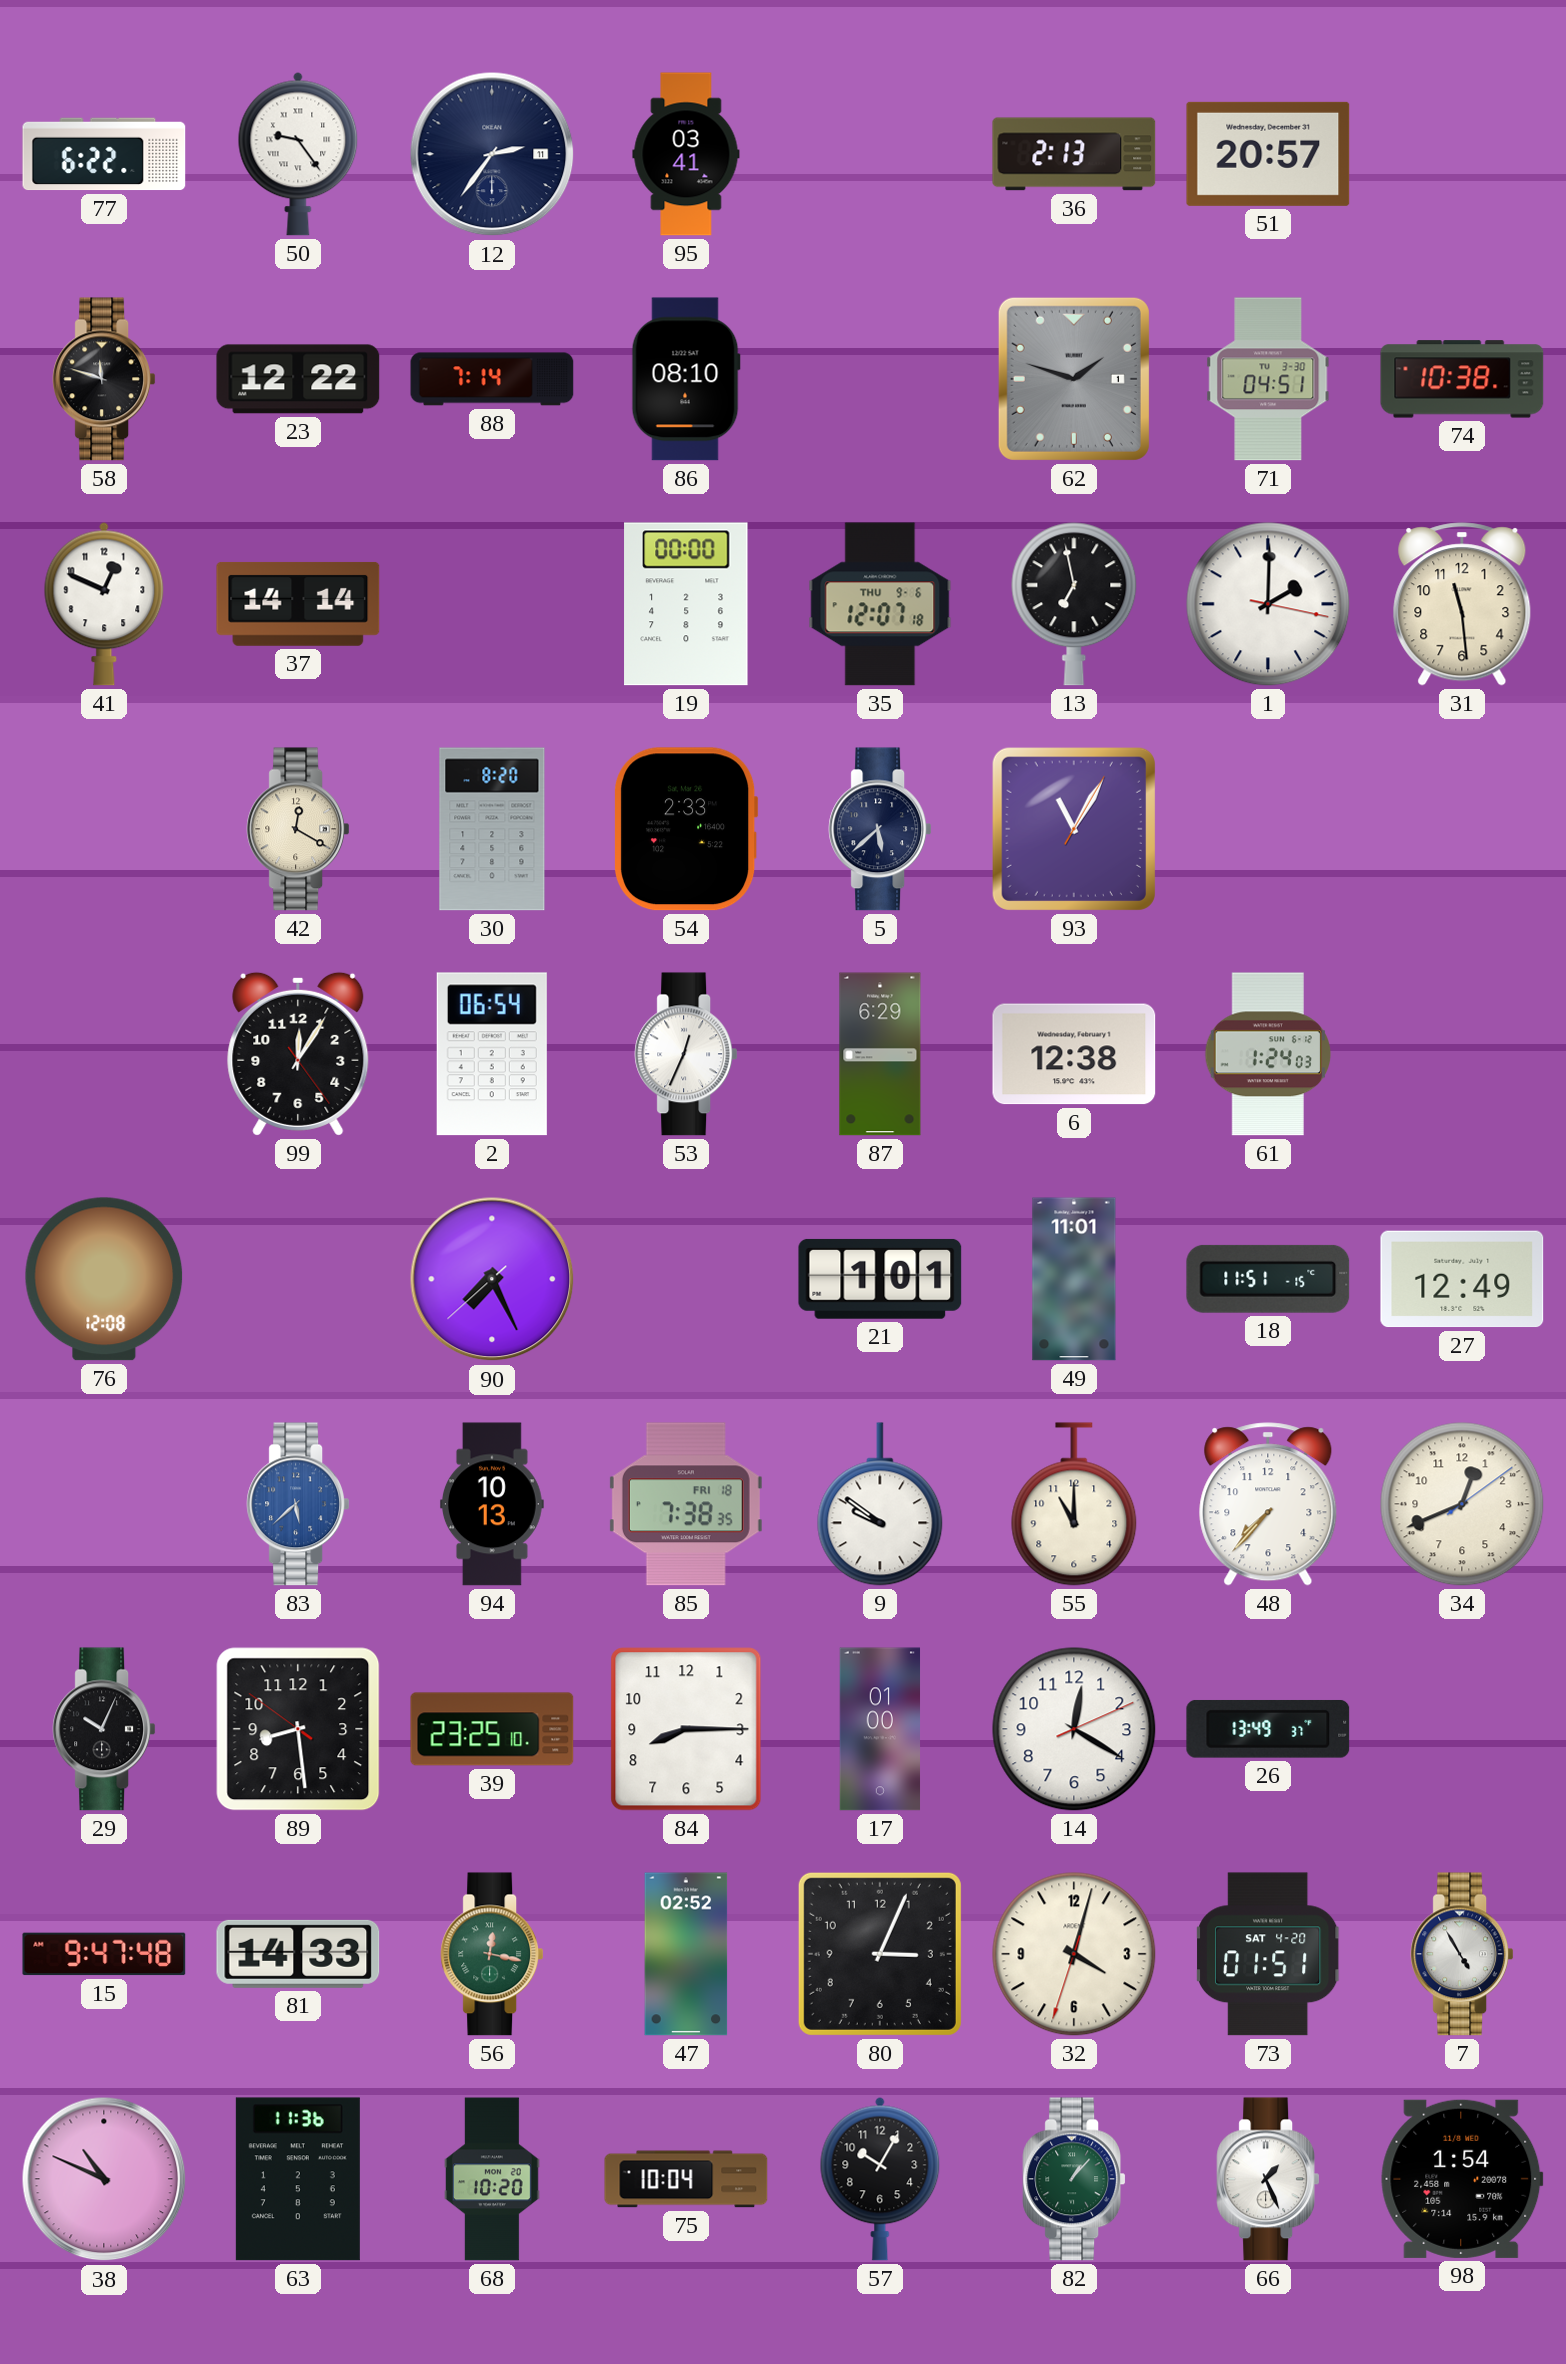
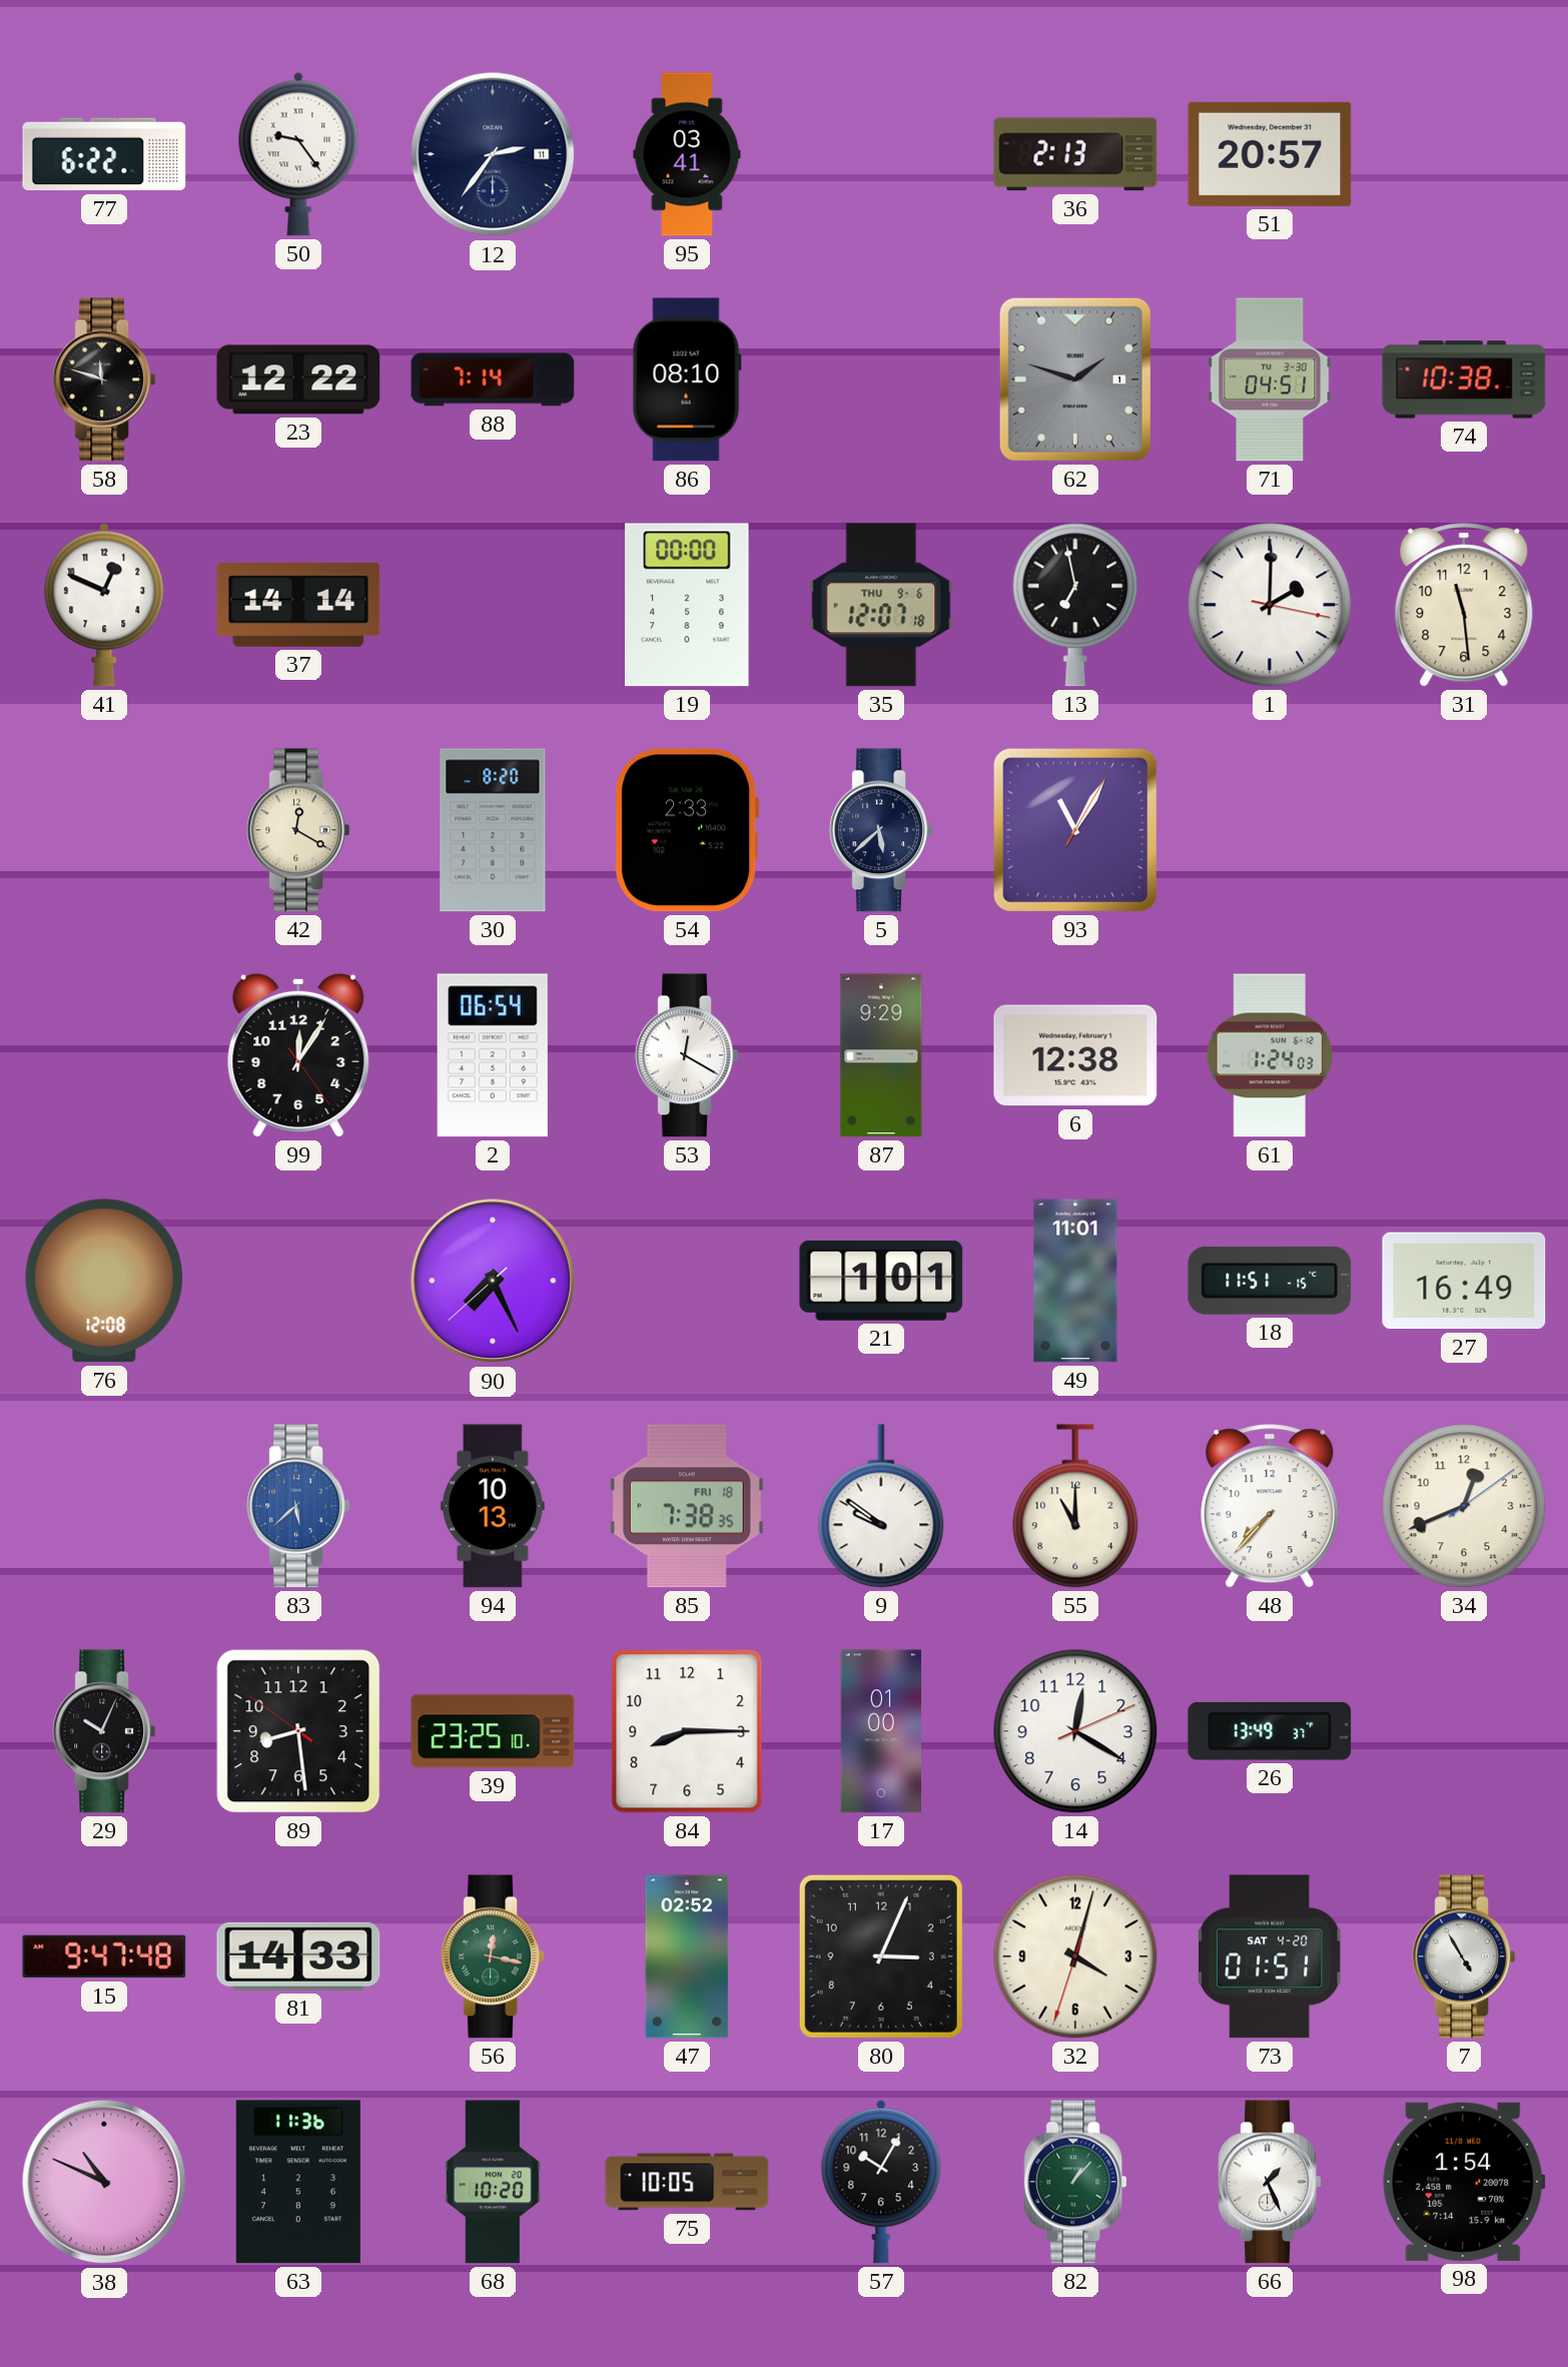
53: 12:34 -> 12:20 (687, 1055)
87: 6:29 -> 9:29 (881, 1055)
27: 12:49 -> 16:49 (1464, 1281)
75: 10:04 -> 10:05 (687, 2182)
